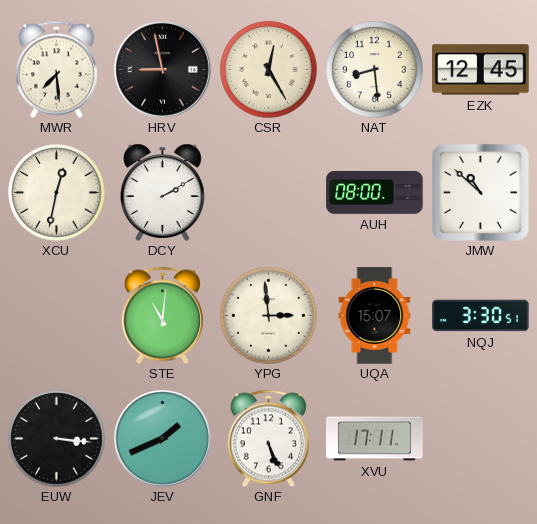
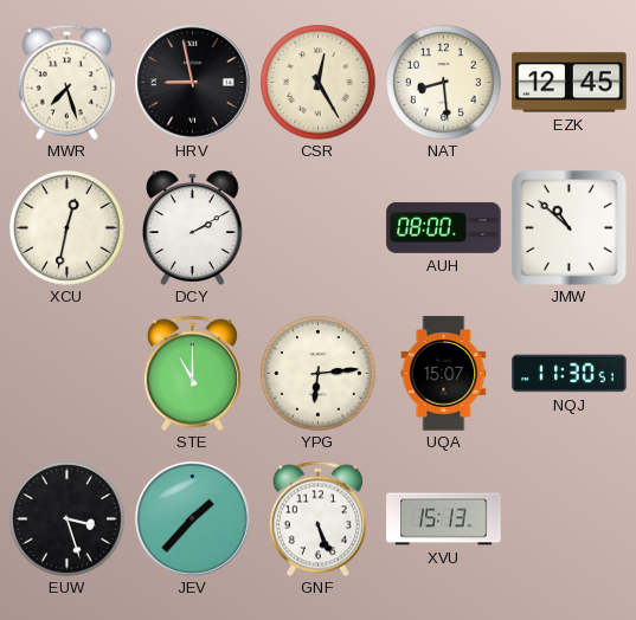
MWR: 7:29 -> 7:27 (66, 82)
STE: 11:01 -> 11:00 (192, 373)
YPG: 2:59 -> 6:14 (319, 374)
NQJ: 3:30 -> 11:30 (570, 374)
EUW: 3:16 -> 3:27 (68, 519)
JEV: 1:41 -> 1:37 (193, 519)
XVU: 17:11 -> 15:13 (444, 519)
